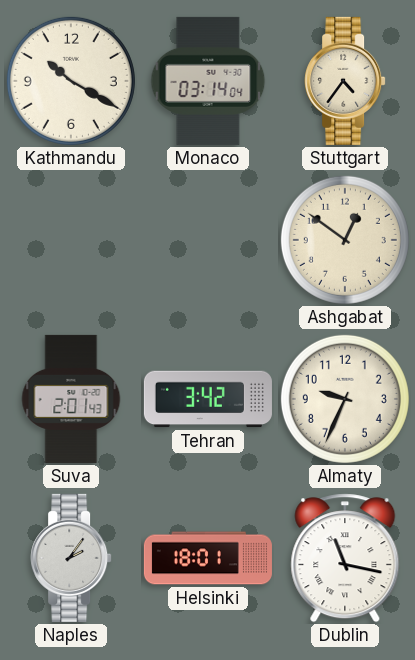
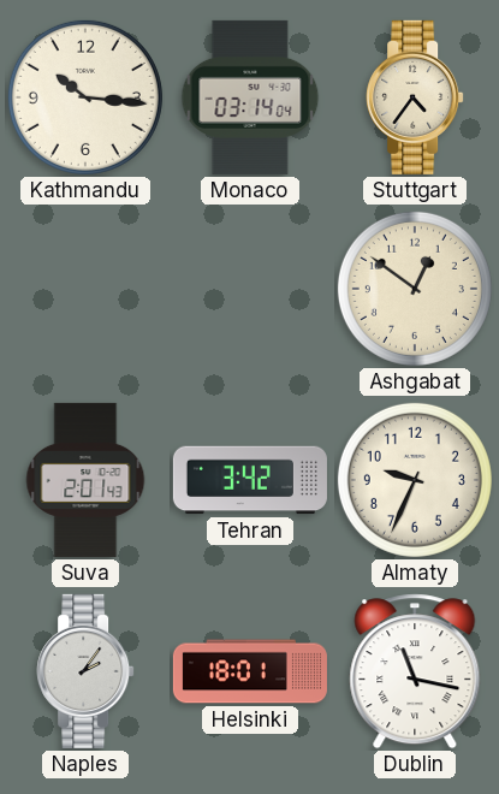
Kathmandu: 10:20 -> 10:16 (85, 97)
